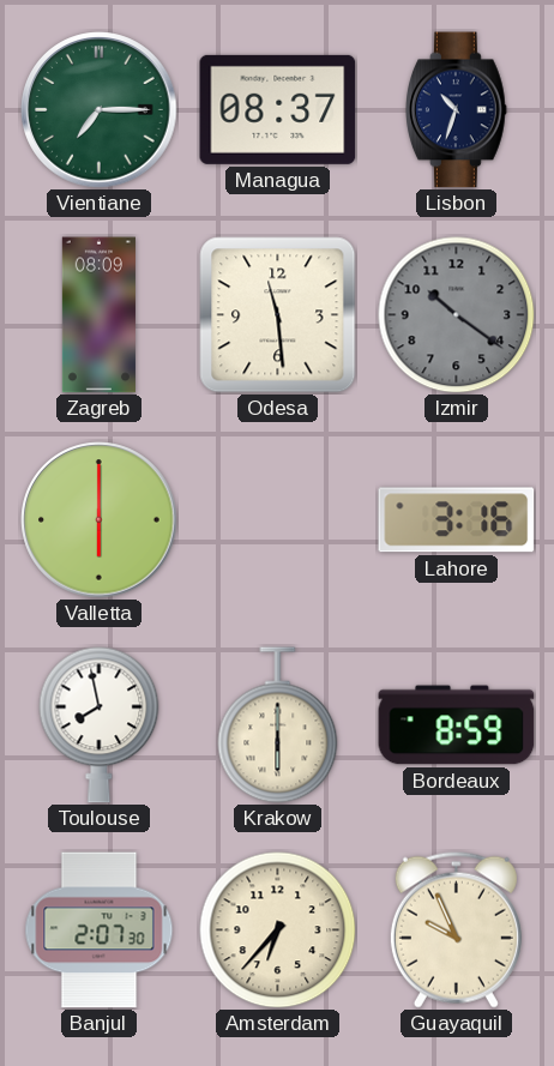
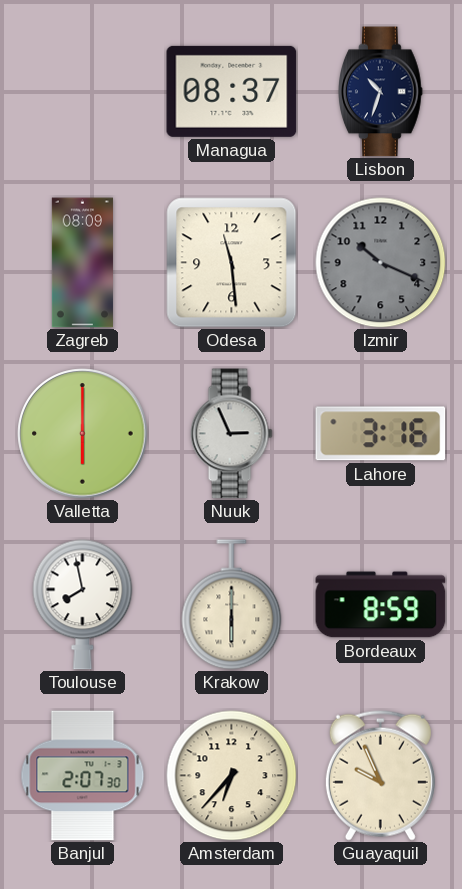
Vientiane: 7:15 -> none (100, 110)
Izmir: 10:21 -> 10:19 (381, 263)
Nuuk: none -> 2:56 (231, 434)
